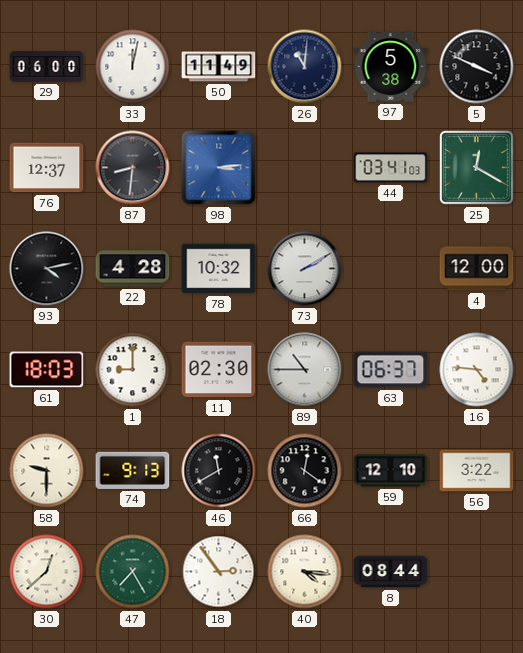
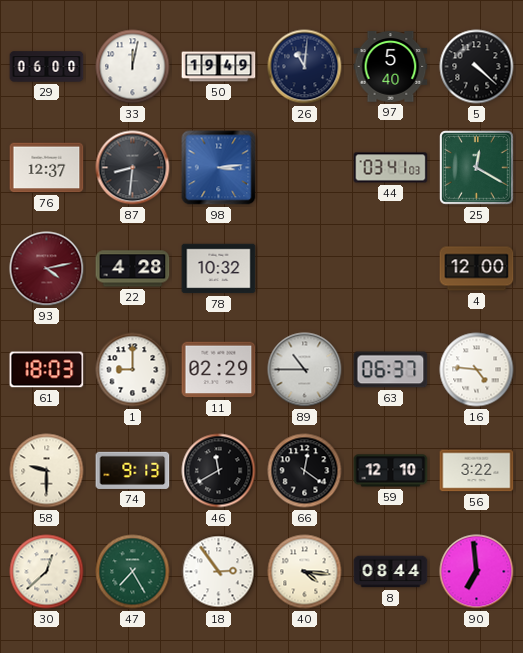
50: 11:49 -> 19:49 (219, 67)
97: 5:38 -> 5:40 (391, 67)
5: 3:49 -> 4:22 (477, 67)
93 dial: black -> burgundy (47, 269)
73: 2:10 -> none (305, 269)
11: 02:30 -> 02:29 (219, 370)
90: none -> 6:59 (477, 572)
